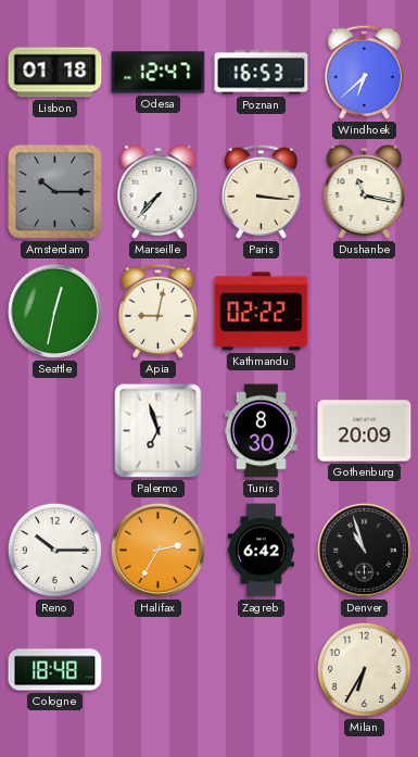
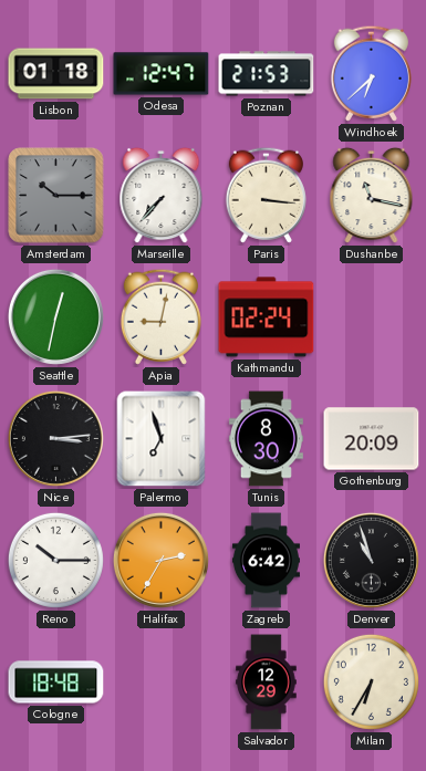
Poznan: 16:53 -> 21:53 (267, 74)
Kathmandu: 02:22 -> 02:24 (267, 317)
Nice: none -> 3:14 (55, 438)
Salvador: none -> 12:29 (267, 683)
